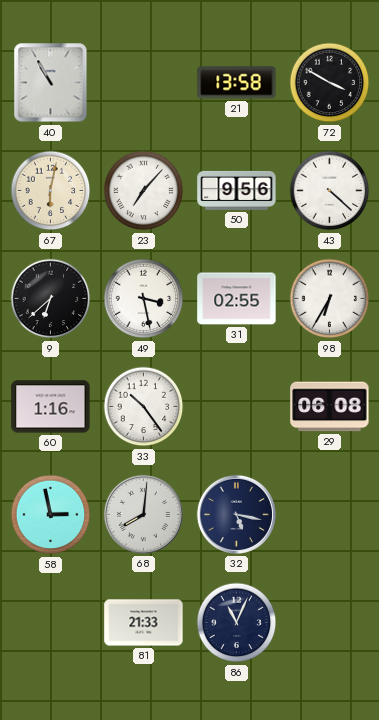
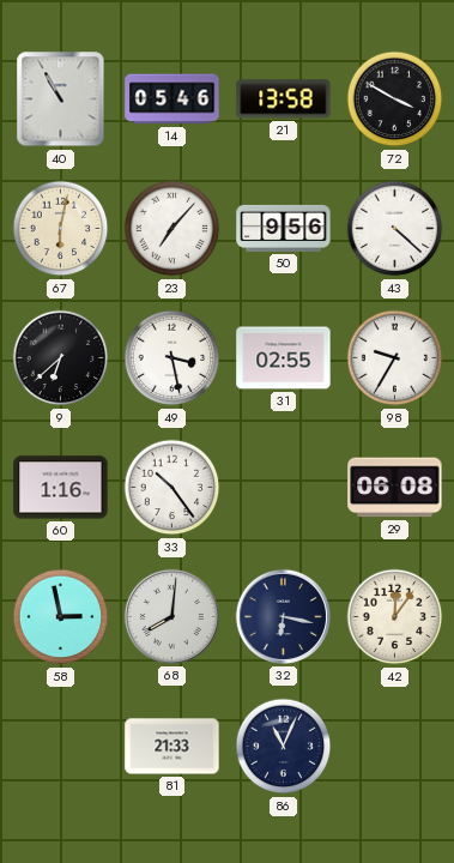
14: none -> 05:46 (172, 99)
98: 6:35 -> 9:35 (395, 358)
32: 5:17 -> 6:17 (283, 616)
42: none -> 12:06 (395, 617)
